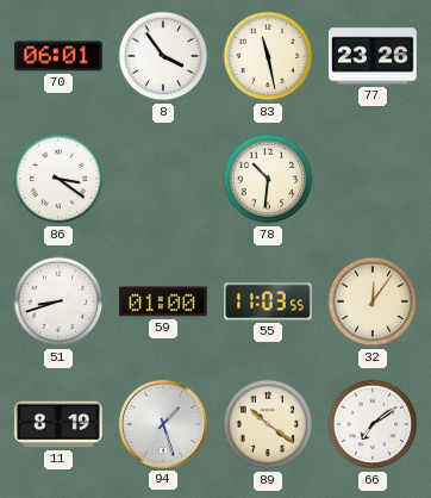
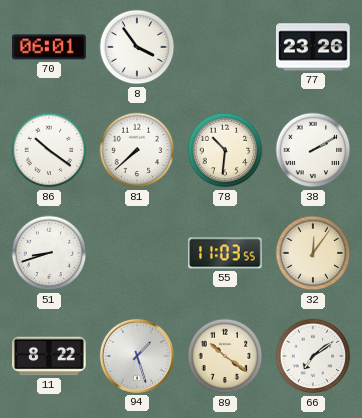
83: 11:28 -> none (268, 56)
86: 3:21 -> 10:21 (49, 150)
81: none -> 7:38 (137, 150)
38: none -> 2:10 (313, 150)
59: 01:00 -> none (164, 301)
11: 8:19 -> 8:22 (49, 356)
